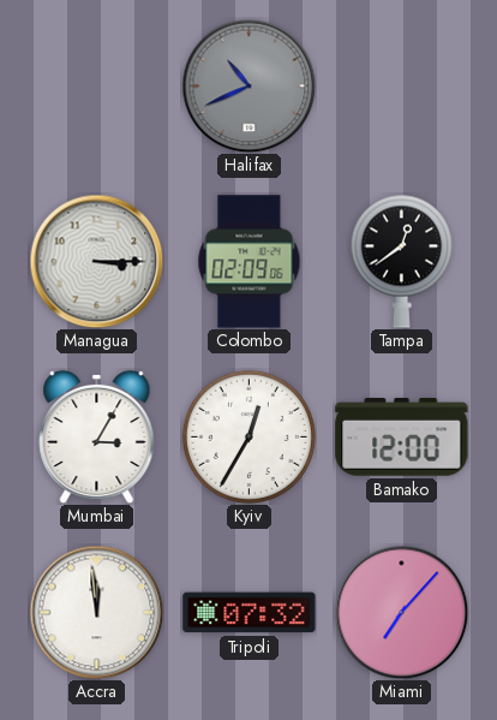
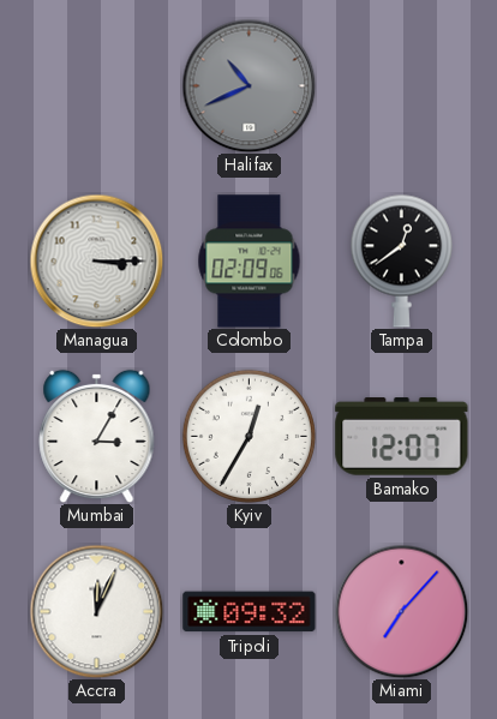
Bamako: 12:00 -> 12:07 (402, 437)
Accra: 11:59 -> 12:04 (96, 611)
Tripoli: 07:32 -> 09:32 (250, 612)
